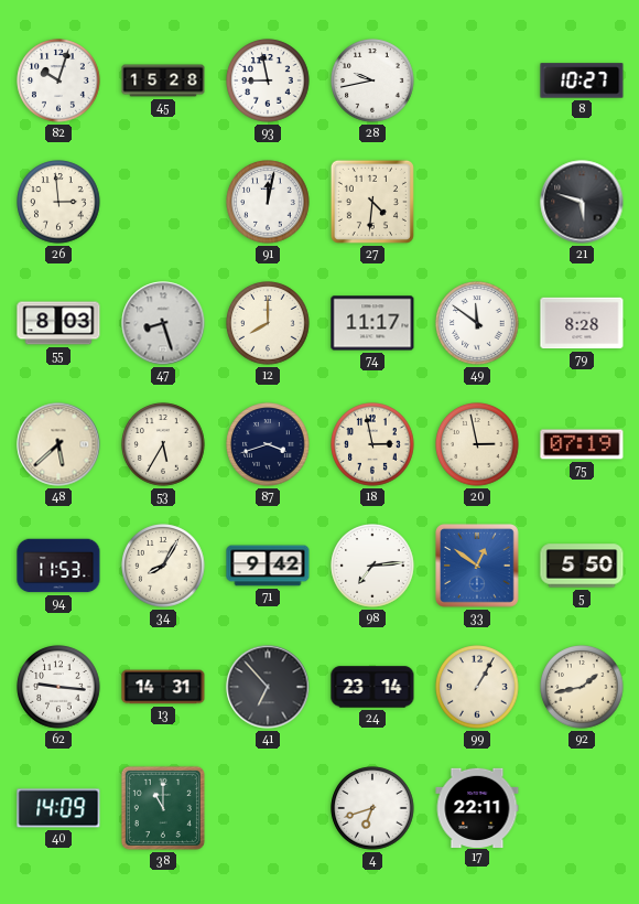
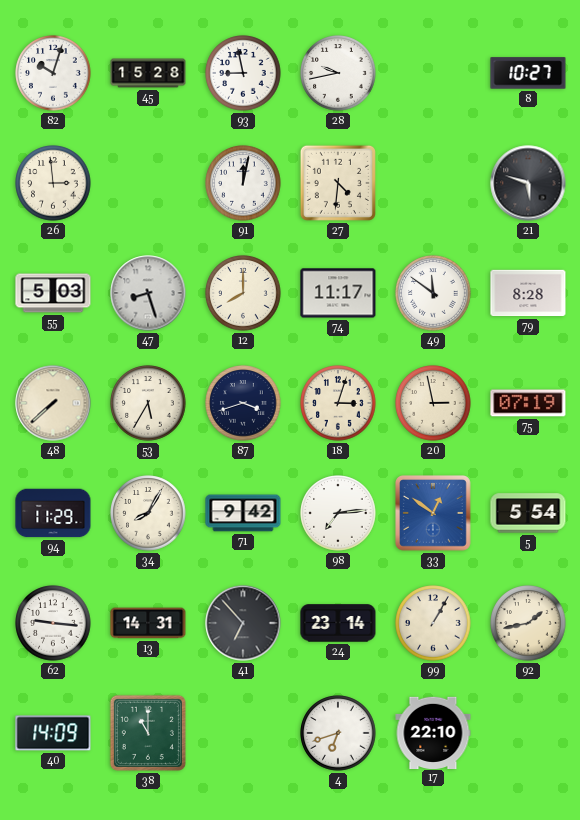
55: 8:03 -> 5:03 (53, 293)
48: 5:38 -> 7:38 (53, 403)
18: 2:58 -> 3:03 (338, 403)
94: 11:53 -> 11:29 (53, 513)
5: 5:50 -> 5:54 (528, 513)
17: 22:11 -> 22:10 (433, 732)
